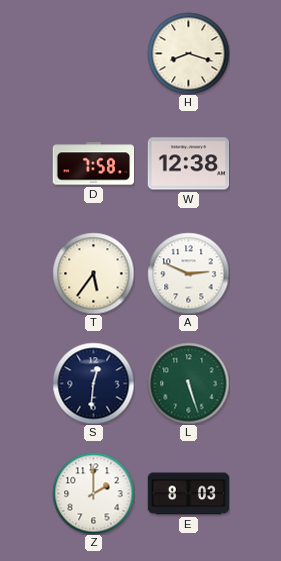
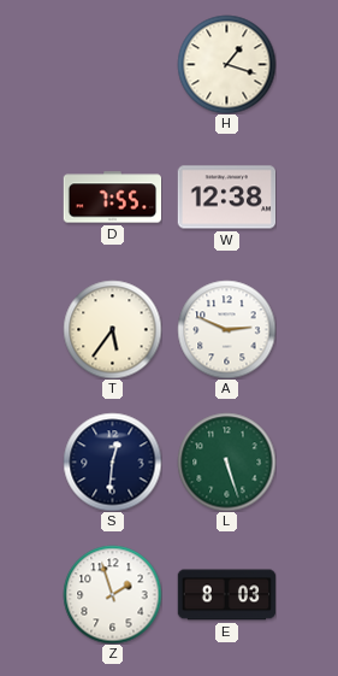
H: 8:18 -> 1:18 (226, 64)
D: 7:58 -> 7:55 (112, 198)
Z: 2:00 -> 1:57 (112, 594)
